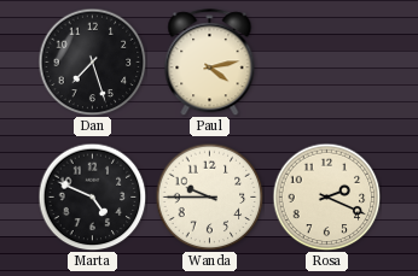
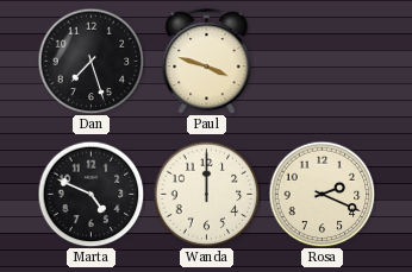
Paul: 4:13 -> 3:48 (207, 62)
Wanda: 9:45 -> 12:00 (206, 194)
